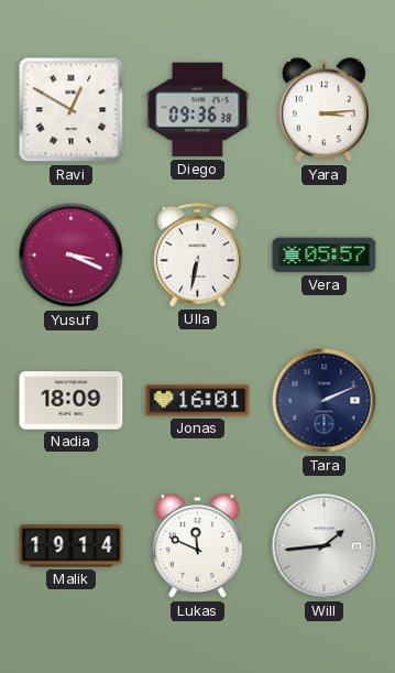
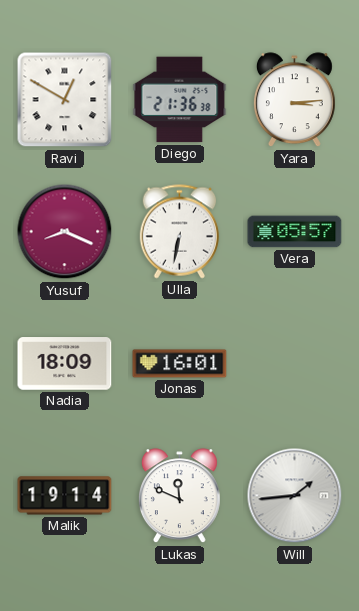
Diego: 09:36 -> 21:36 (180, 100)
Yusuf: 3:19 -> 8:19 (65, 232)
Tara: 2:11 -> none (325, 401)
